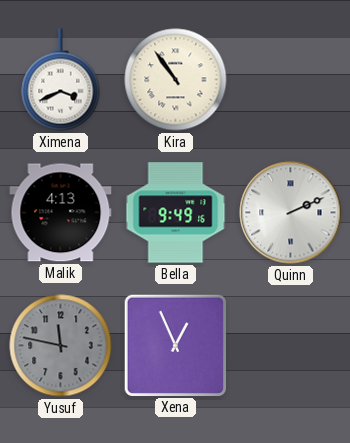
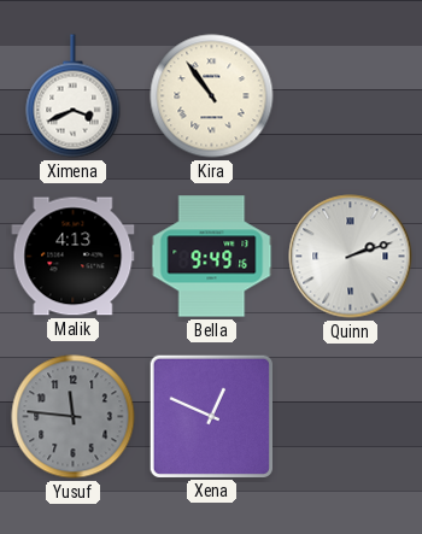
Quinn: 2:11 -> 2:12 (351, 257)
Yusuf: 11:47 -> 11:46 (74, 417)
Xena: 12:56 -> 12:49 (211, 416)
